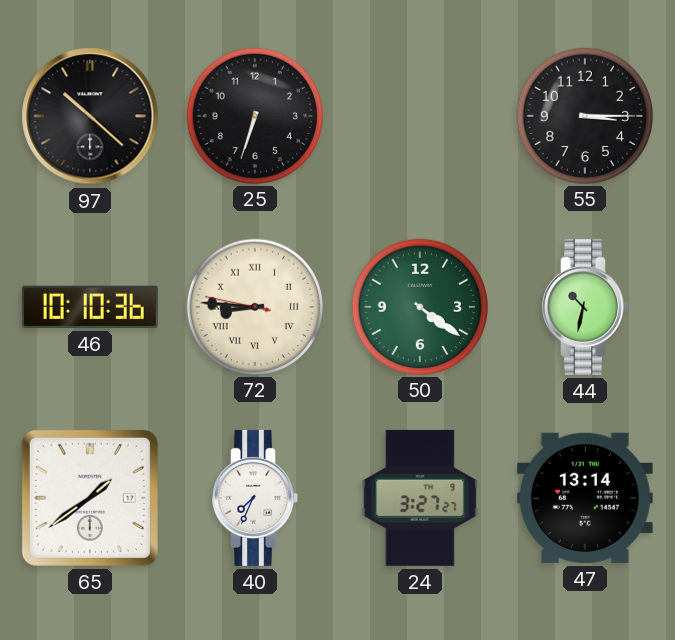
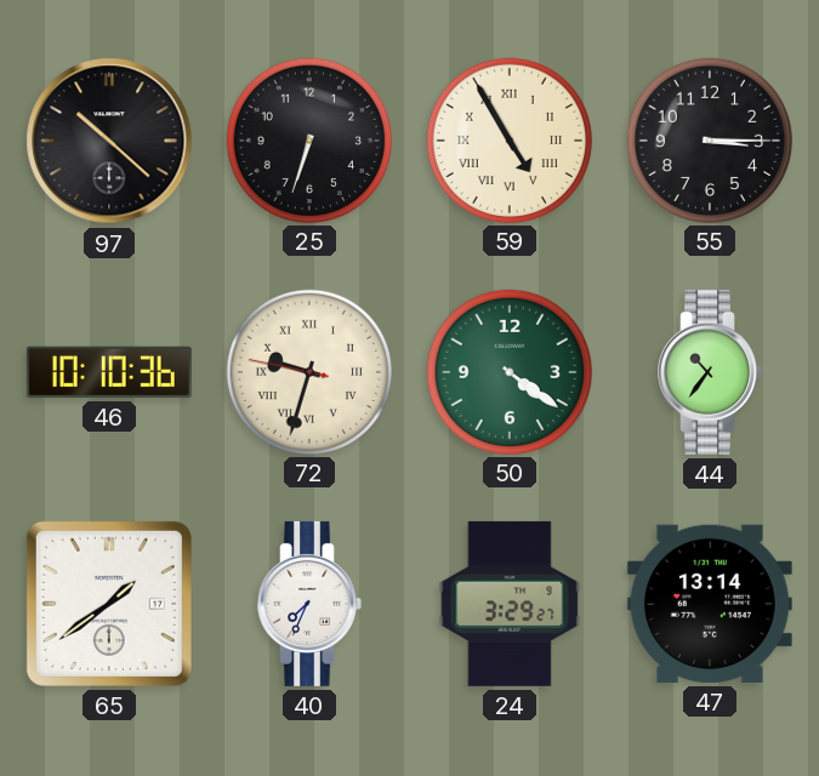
59: none -> 4:55 (508, 139)
72: 8:45 -> 9:32 (308, 371)
44: 10:32 -> 10:36 (710, 372)
24: 3:27 -> 3:29 (510, 604)
